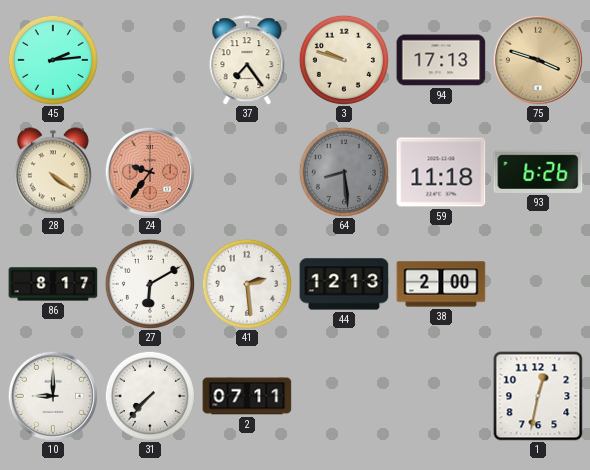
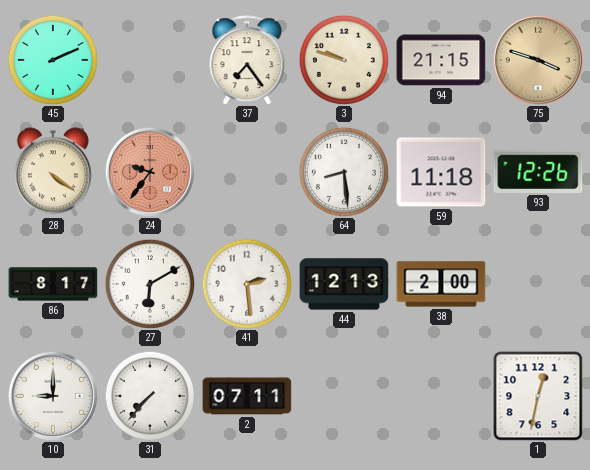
45: 2:14 -> 2:11 (53, 60)
94: 17:13 -> 21:15 (441, 60)
64 dial: grey -> white (344, 172)
93: 6:26 -> 12:26 (538, 172)
